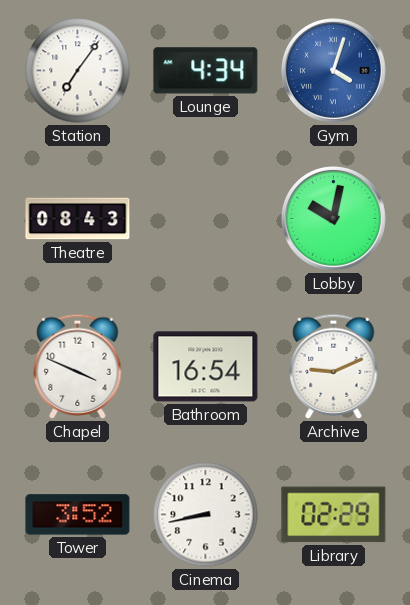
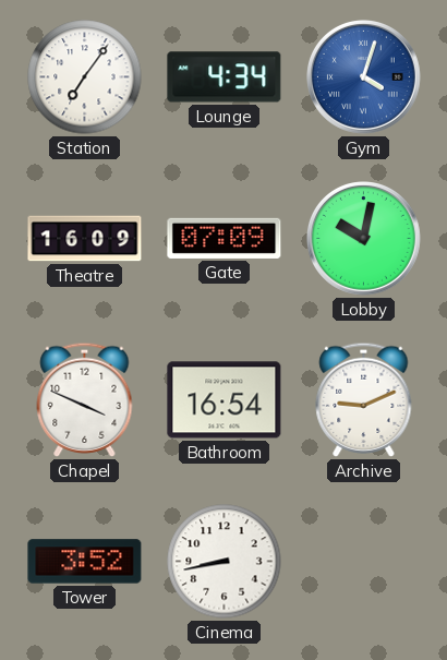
Theatre: 08:43 -> 16:09 (85, 239)
Gate: none -> 07:09 (225, 238)
Library: 02:29 -> none (334, 515)
